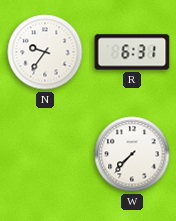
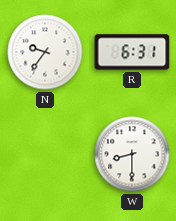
W: 7:37 -> 8:30 (132, 154)
